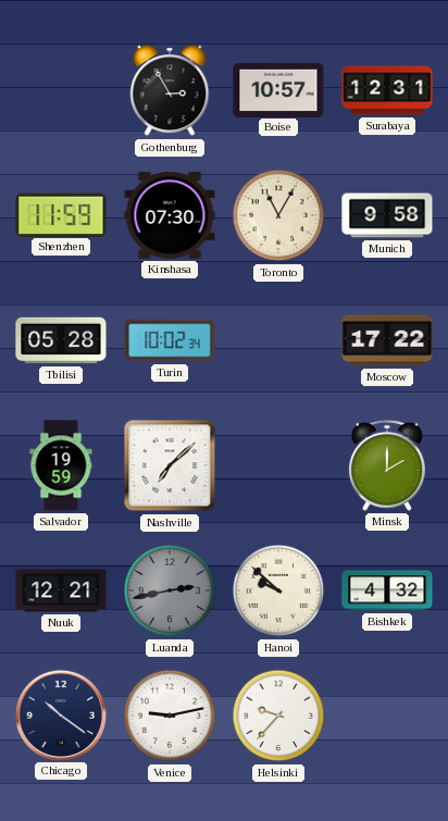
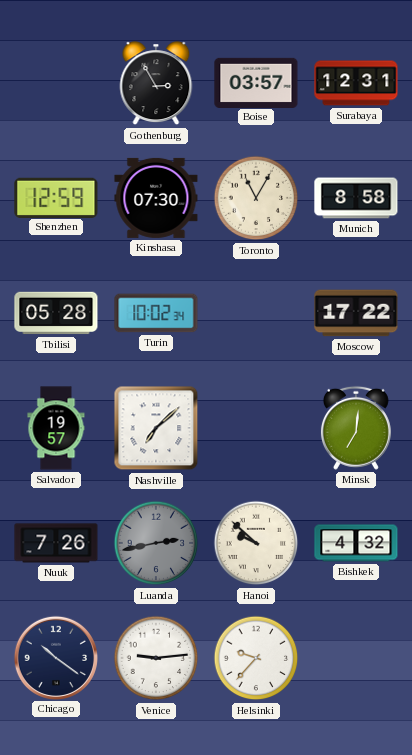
Boise: 10:57 -> 03:57 (256, 82)
Shenzhen: 11:59 -> 12:59 (56, 197)
Munich: 9:58 -> 8:58 (356, 198)
Salvador: 19:59 -> 19:57 (56, 428)
Minsk: 2:00 -> 7:01 (356, 428)
Nuuk: 12:21 -> 7:26 (56, 543)
Venice: 9:13 -> 9:14 (156, 658)
